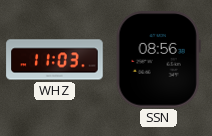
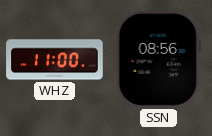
WHZ: 11:03 -> 11:00 (55, 60)
